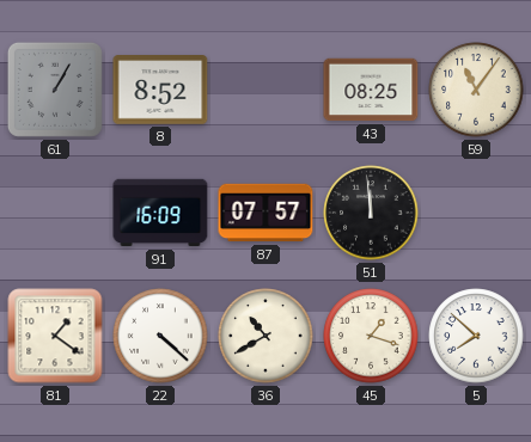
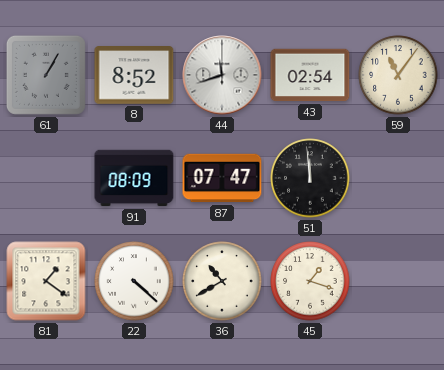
44: none -> 11:42 (222, 75)
43: 08:25 -> 02:54 (310, 75)
91: 16:09 -> 08:09 (134, 178)
87: 07:57 -> 07:47 (222, 178)
5: 7:52 -> none (476, 336)
